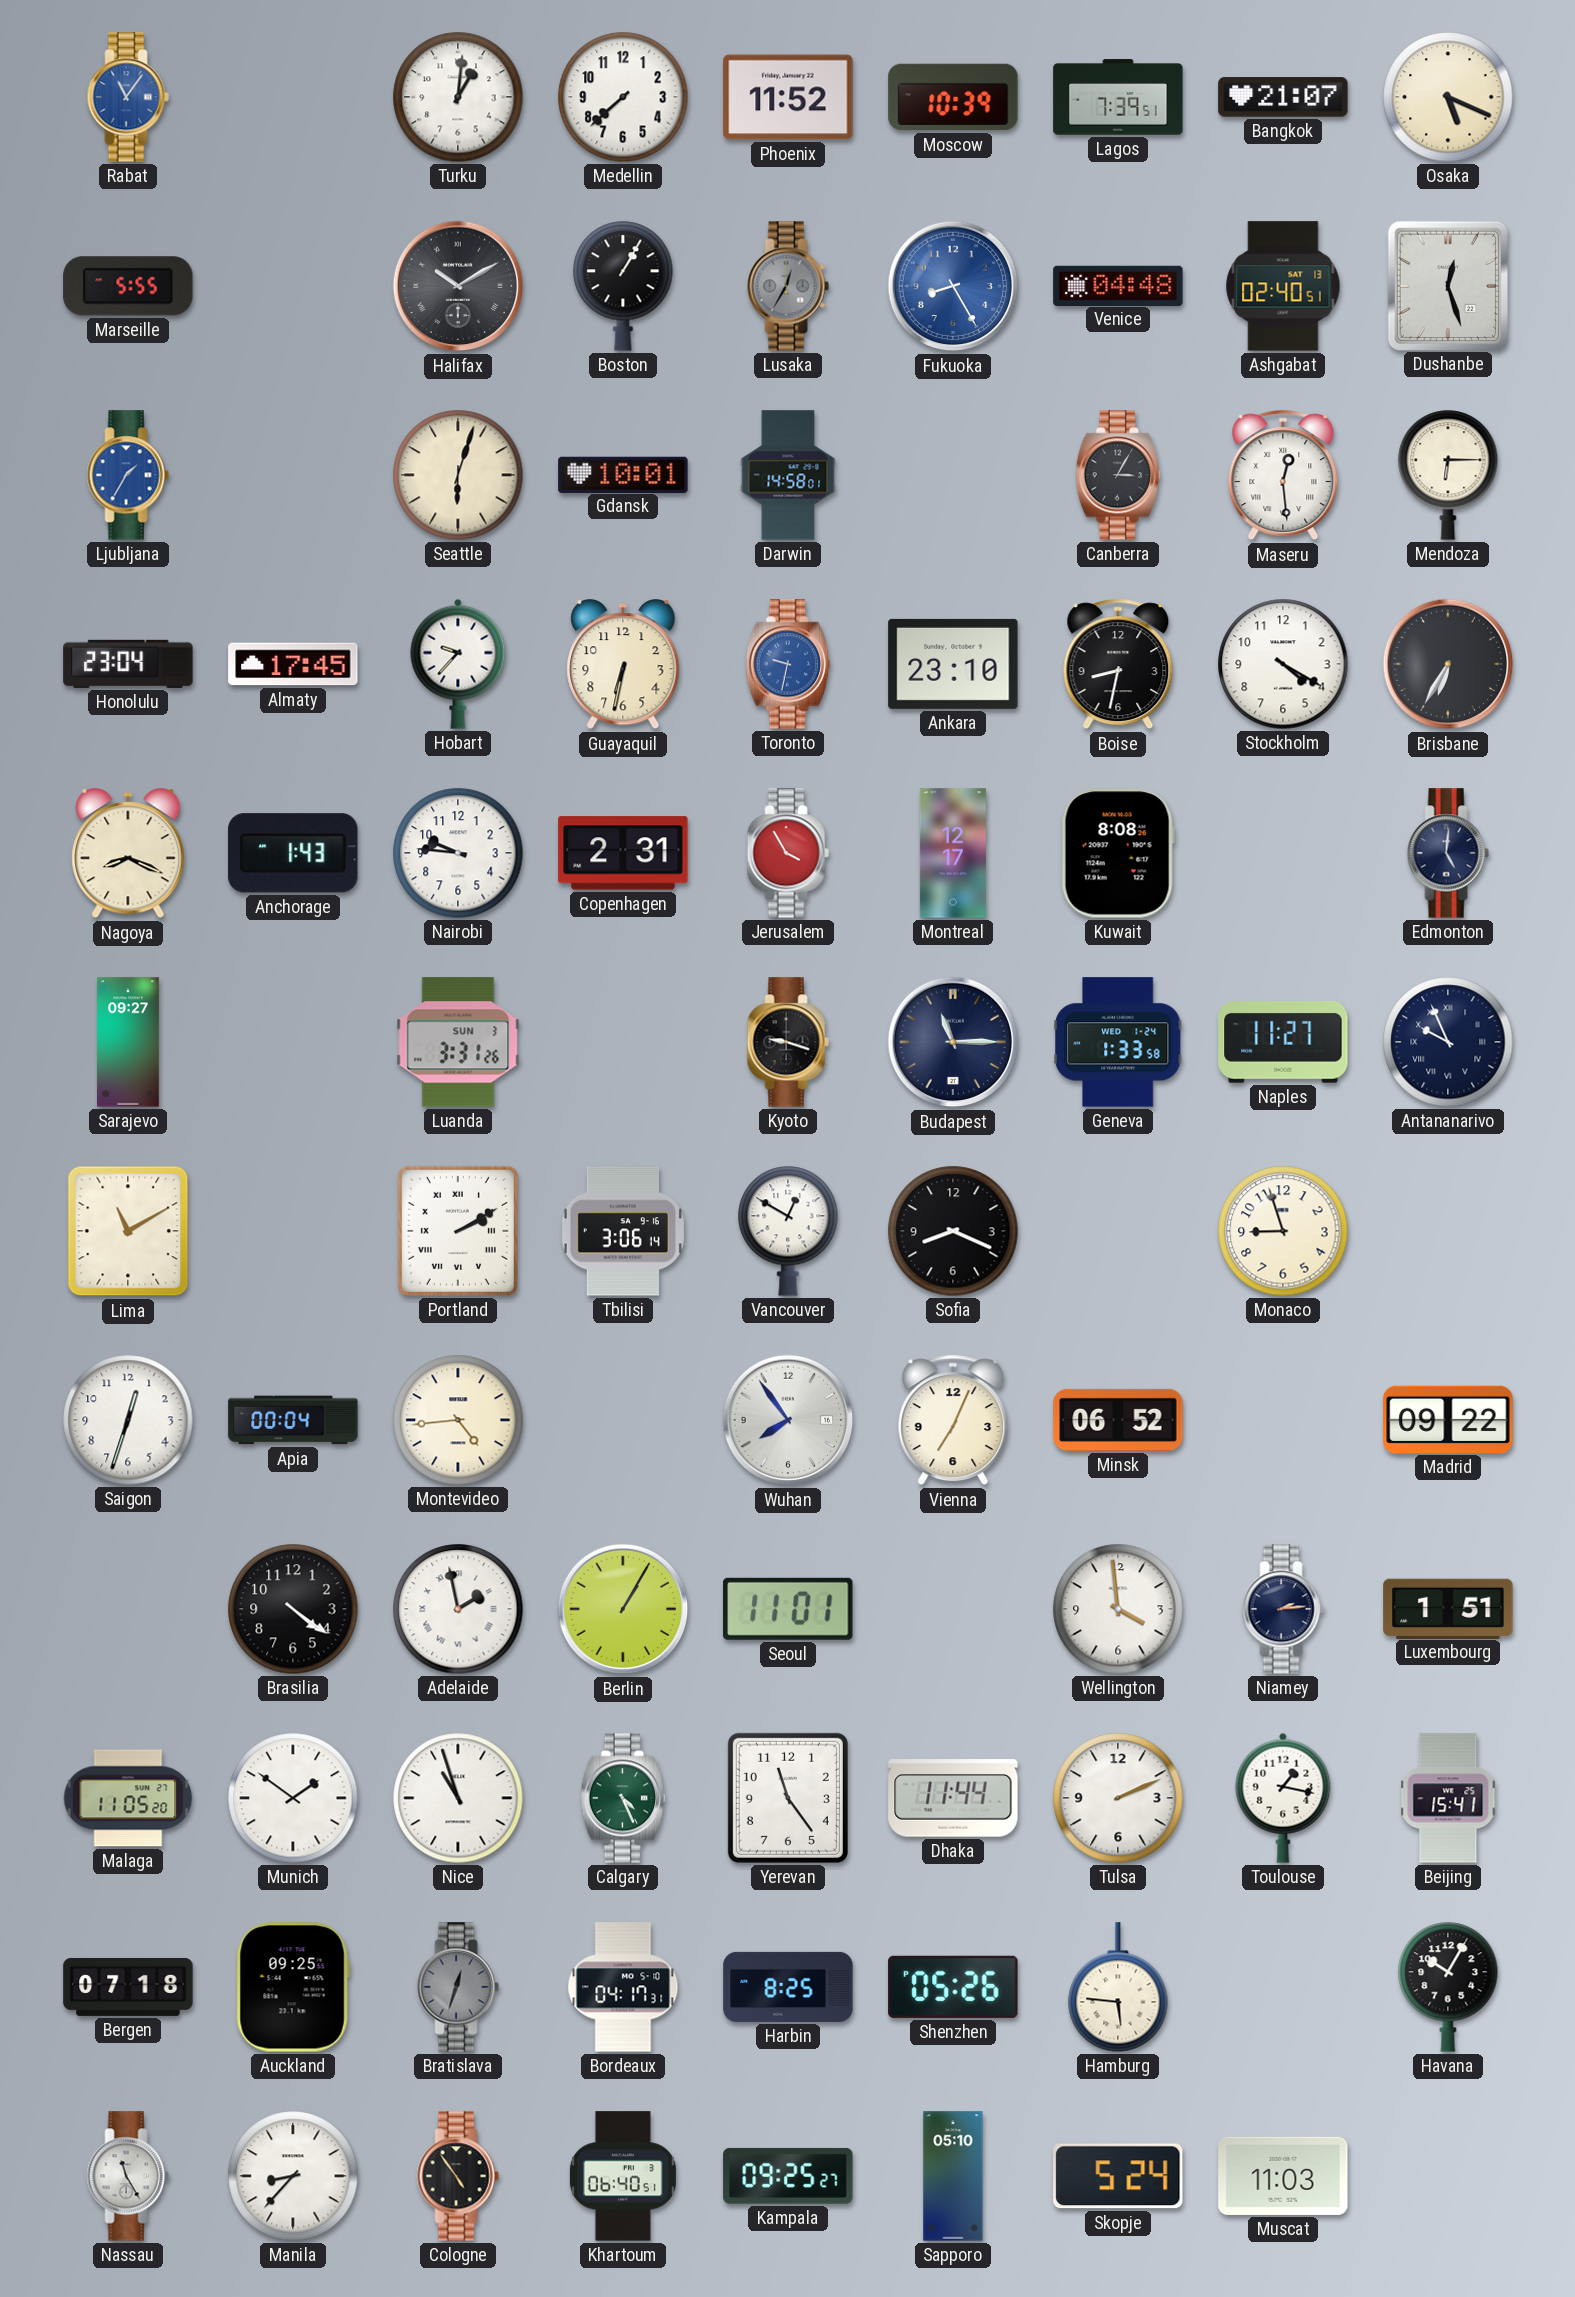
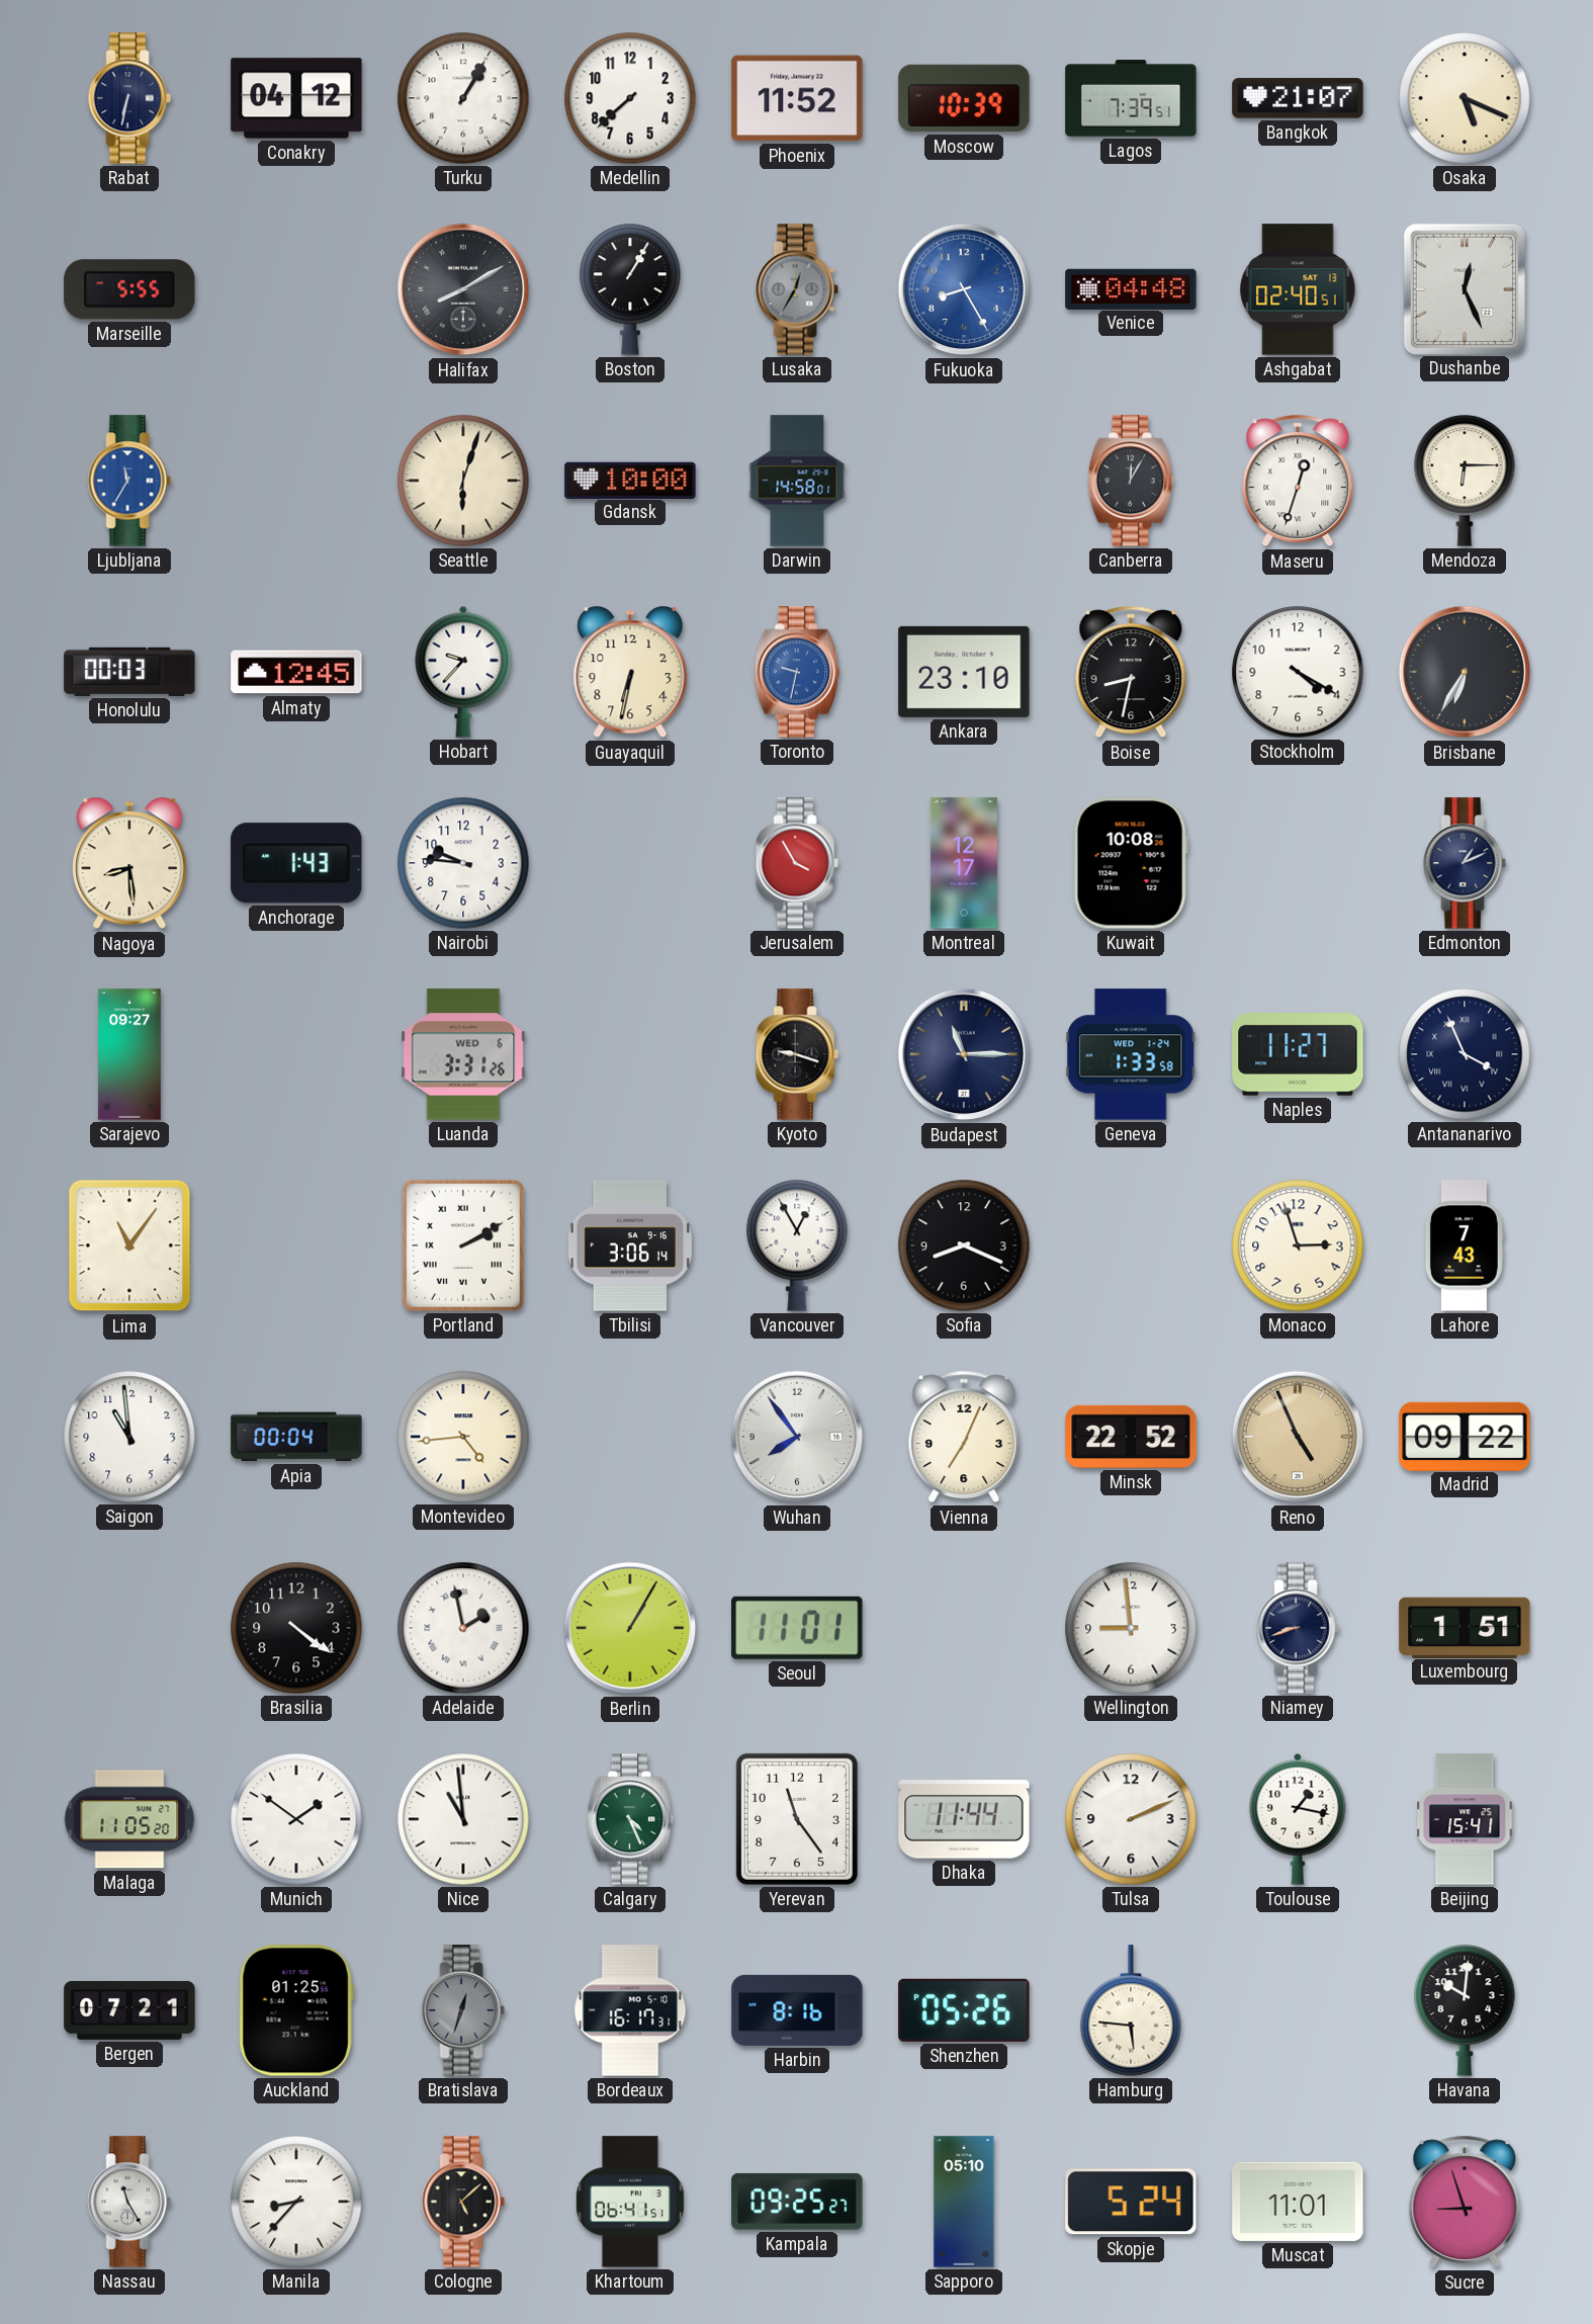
Rabat: 11:06 -> 6:32 (129, 98)
Rabat dial: blue -> navy (129, 98)
Conakry: none -> 04:12 (296, 98)
Turku: 1:01 -> 1:05 (463, 98)
Halifax: 10:10 -> 8:10 (463, 289)
Dushanbe: 12:27 -> 12:26 (1464, 288)
Ljubljana: 1:35 -> 11:35 (129, 481)
Gdansk: 10:01 -> 10:00 (630, 480)
Canberra: 3:05 -> 12:05 (1130, 481)
Maseru: 12:29 -> 12:33 (1298, 481)
Honolulu: 23:04 -> 00:03 (129, 672)
Almaty: 17:45 -> 12:45 (296, 672)
Nagoya: 8:19 -> 8:29 (129, 864)
Copenhagen: 2:31 -> none (623, 853)
Kuwait: 8:08 -> 10:08 (1131, 863)
Edmonton: 5:01 -> 1:11 (1465, 863)
Luanda date: SUN 3 -> WED 6 (463, 1054)
Antananarivo: 9:56 -> 3:56 (1465, 1054)
Lima: 11:10 -> 11:06 (129, 1245)
Vancouver: 12:50 -> 12:55 (797, 1245)
Monaco: 8:57 -> 2:57 (1298, 1245)
Lahore: none -> 7:43 (1465, 1245)
Saigon: 12:33 -> 10:59 (129, 1437)
Minsk: 06:52 -> 22:52 (1131, 1437)
Reno: none -> 4:56 (1298, 1437)
Wellington: 3:59 -> 8:59 (1131, 1628)
Niamey: 2:14 -> 8:42 (1298, 1628)
Nice: 10:57 -> 10:59 (463, 1819)
Bergen: 07:18 -> 07:21 (129, 2010)
Auckland: 09:25 -> 01:25 (296, 2010)
Bordeaux: 04:17 -> 16:17 (630, 2010)
Harbin: 8:25 -> 8:16 (797, 2010)
Havana: 10:05 -> 10:01 (1465, 2010)
Cologne: 4:54 -> 5:08 (463, 2202)
Khartoum: 06:40 -> 06:41 (630, 2202)
Muscat: 11:03 -> 11:01 (1298, 2202)
Sucre: none -> 8:57 (1465, 2202)
